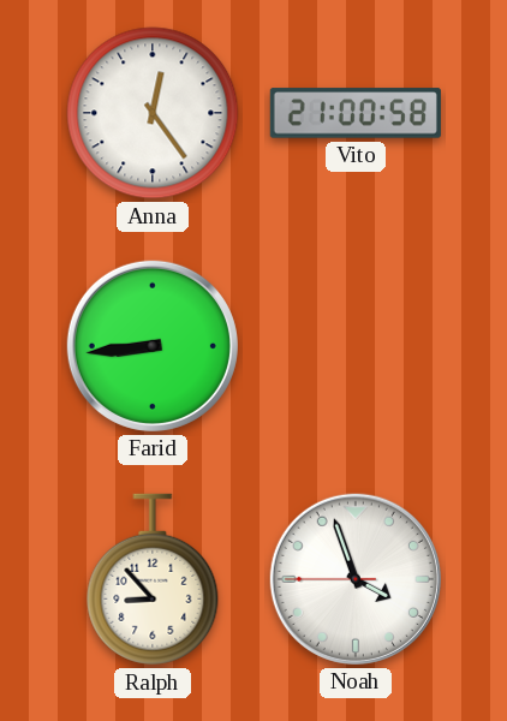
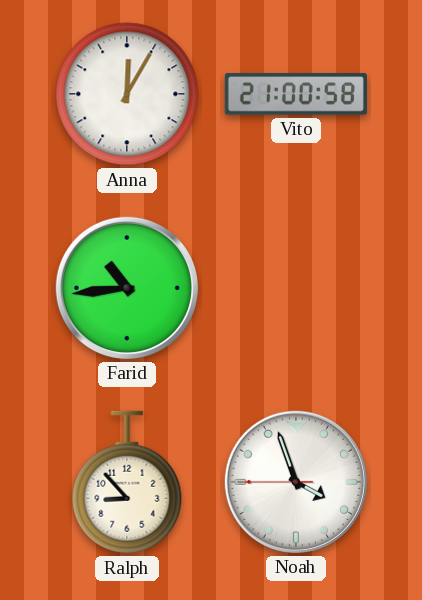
Anna: 12:24 -> 12:05 (127, 94)
Farid: 8:44 -> 10:44 (127, 288)
